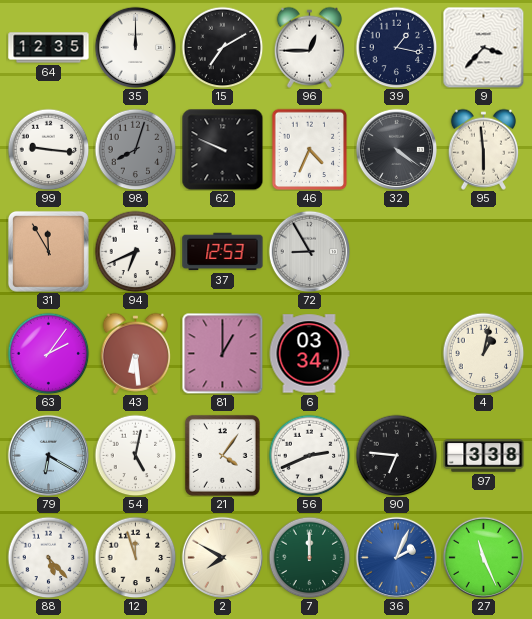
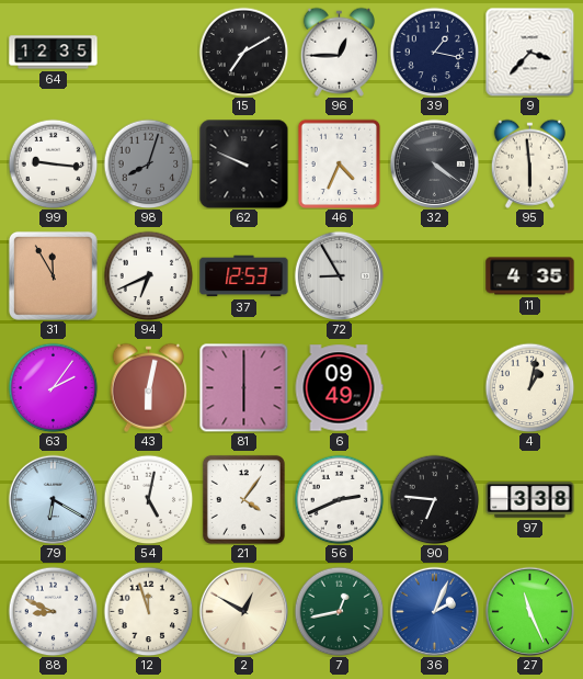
35: 12:00 -> none (135, 47)
11: none -> 4:35 (530, 276)
43: 6:29 -> 6:02 (148, 387)
81: 1:00 -> 6:00 (243, 387)
6: 03:34 -> 09:49 (339, 388)
88: 5:23 -> 8:49 (53, 611)
2: 7:50 -> 12:50 (243, 611)
7: 12:00 -> 12:43 (339, 611)
